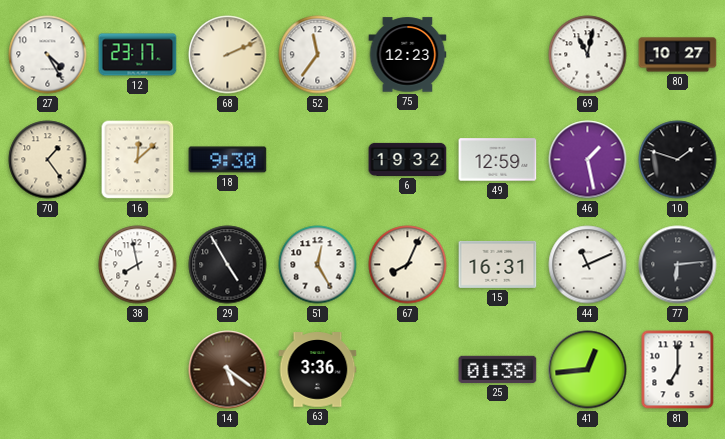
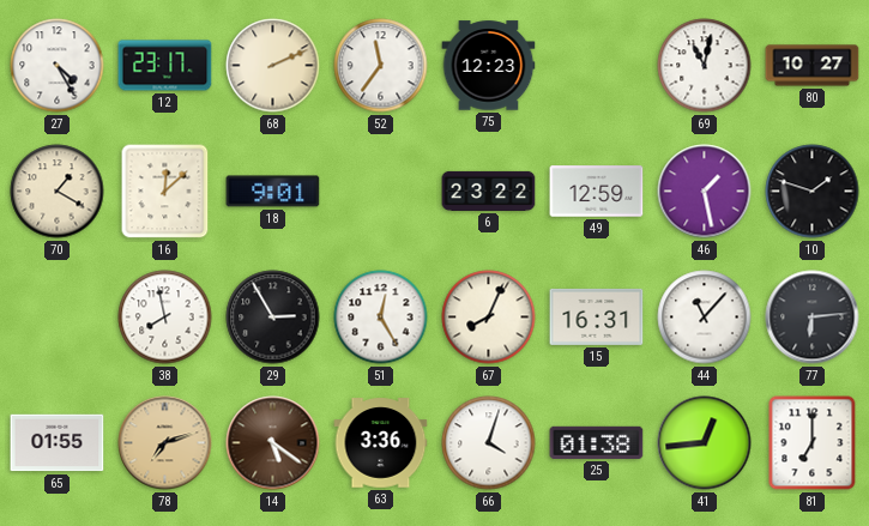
70: 1:24 -> 1:20 (58, 192)
18: 9:30 -> 9:01 (273, 192)
6: 19:32 -> 23:22 (489, 191)
29: 4:55 -> 2:55 (273, 318)
44: 11:11 -> 11:07 (705, 318)
65: none -> 01:55 (58, 443)
78: none -> 7:12 (165, 443)
66: none -> 4:03 (489, 443)
